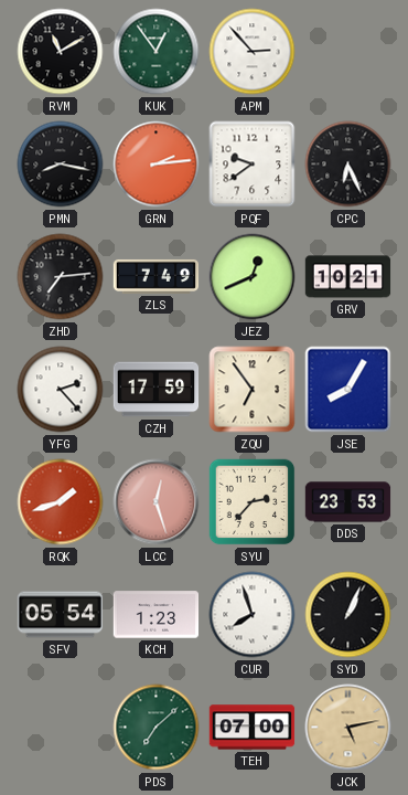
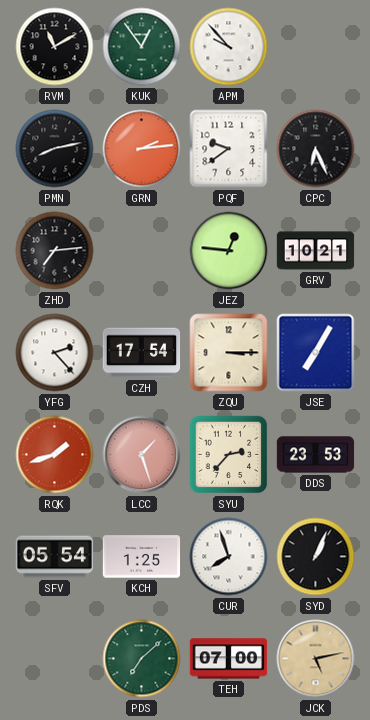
APM: 2:53 -> 9:53 (229, 47)
PMN: 8:17 -> 8:13 (55, 149)
ZLS: 7:49 -> none (157, 276)
JEZ: 12:41 -> 12:46 (229, 251)
CZH: 17:59 -> 17:54 (142, 353)
ZQU: 6:54 -> 3:15 (229, 353)
JSE: 8:05 -> 7:05 (316, 353)
LCC: 12:27 -> 1:27 (142, 455)
KCH: 1:23 -> 1:25 (142, 557)
